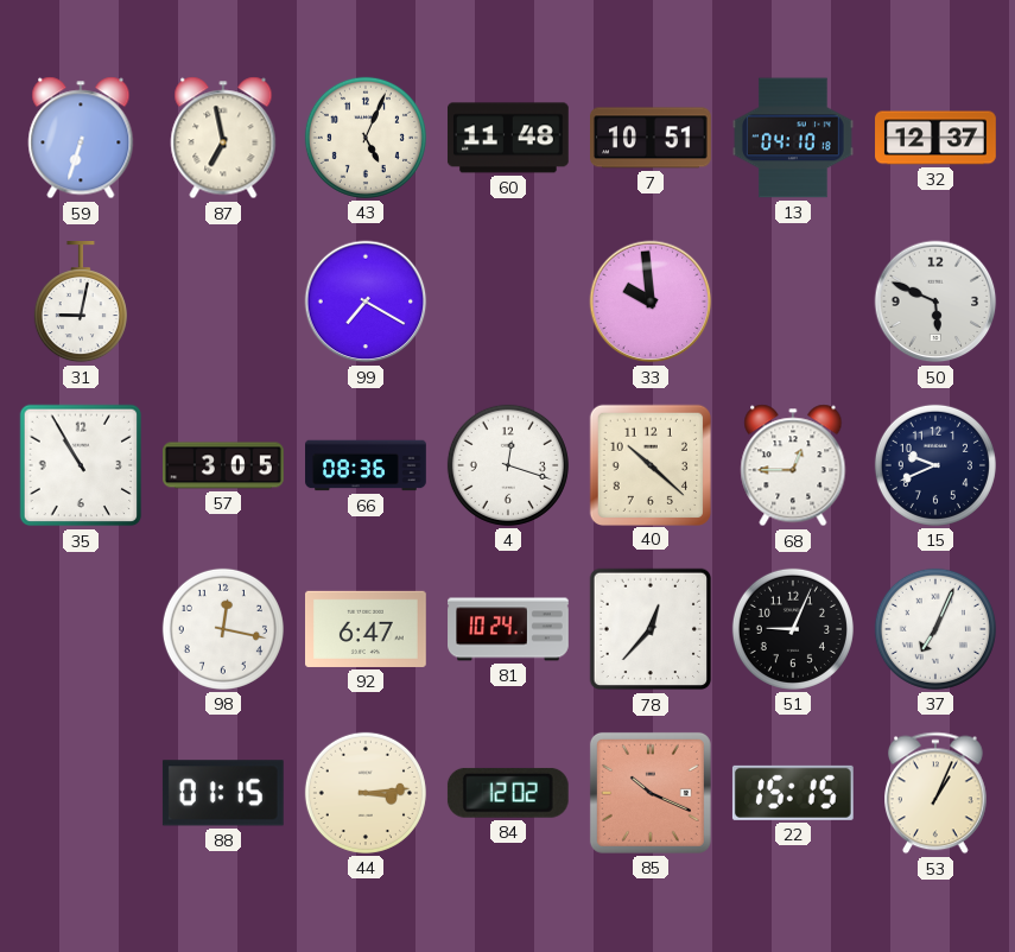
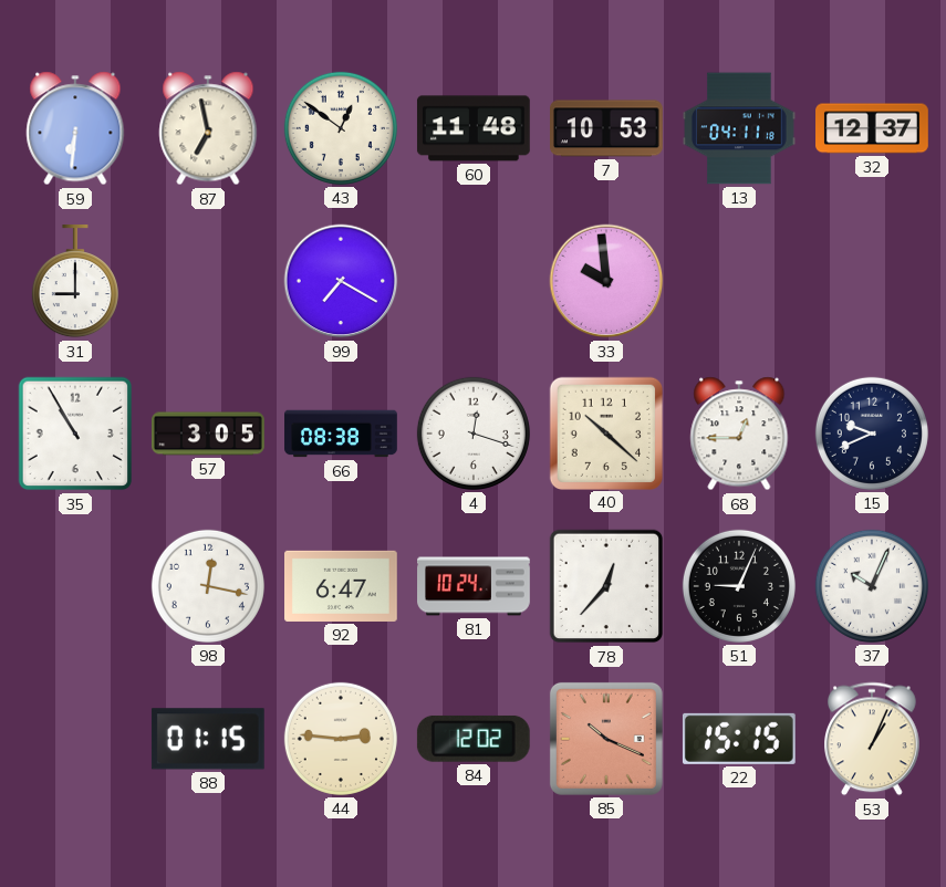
59: 6:33 -> 6:31 (75, 128)
43: 5:04 -> 12:51 (341, 128)
7: 10:51 -> 10:53 (607, 128)
13: 04:10 -> 04:11 (740, 128)
31: 9:02 -> 9:00 (75, 282)
50: 5:49 -> none (935, 302)
66: 08:36 -> 08:38 (341, 434)
37: 7:04 -> 10:04 (872, 586)
44: 3:14 -> 2:46 (341, 739)
